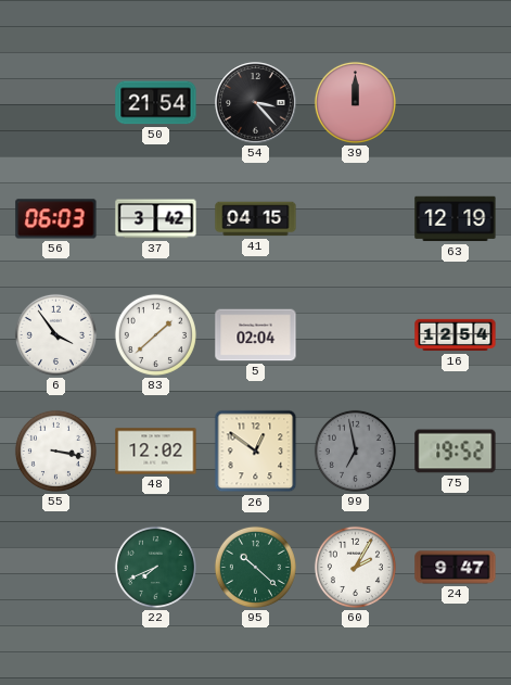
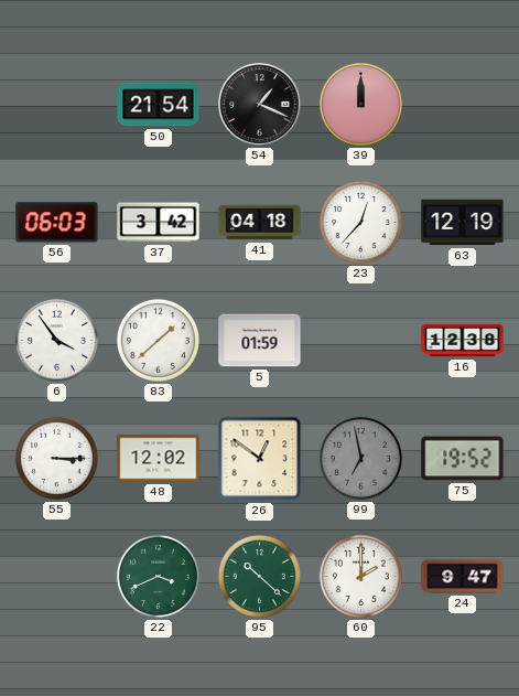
54: 3:23 -> 1:19 (260, 105)
41: 04:15 -> 04:18 (260, 223)
23: none -> 12:37 (360, 222)
5: 02:04 -> 01:59 (260, 341)
16: 12:54 -> 12:38 (463, 341)
55: 3:17 -> 3:15 (56, 458)
22: 7:41 -> 3:41 (158, 576)
60: 2:05 -> 2:00 (360, 576)
